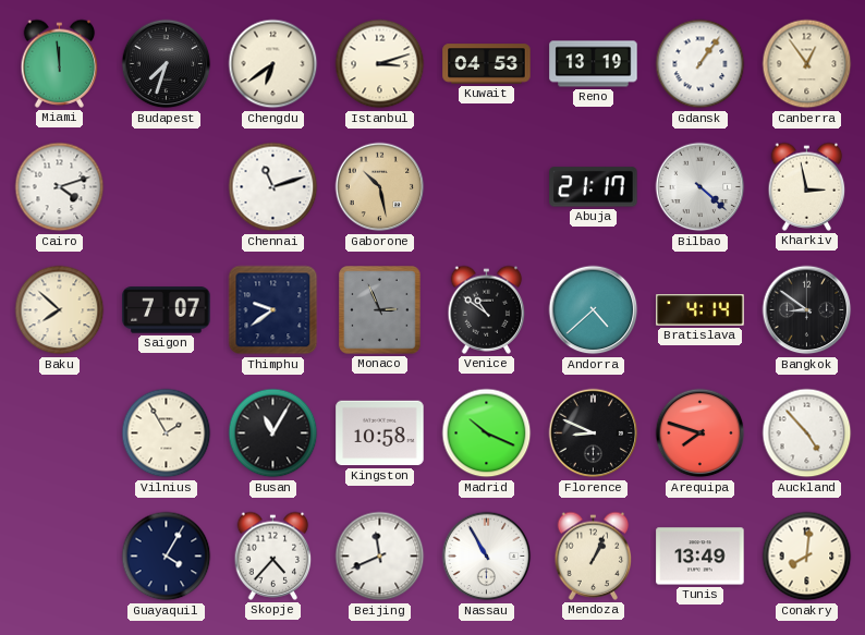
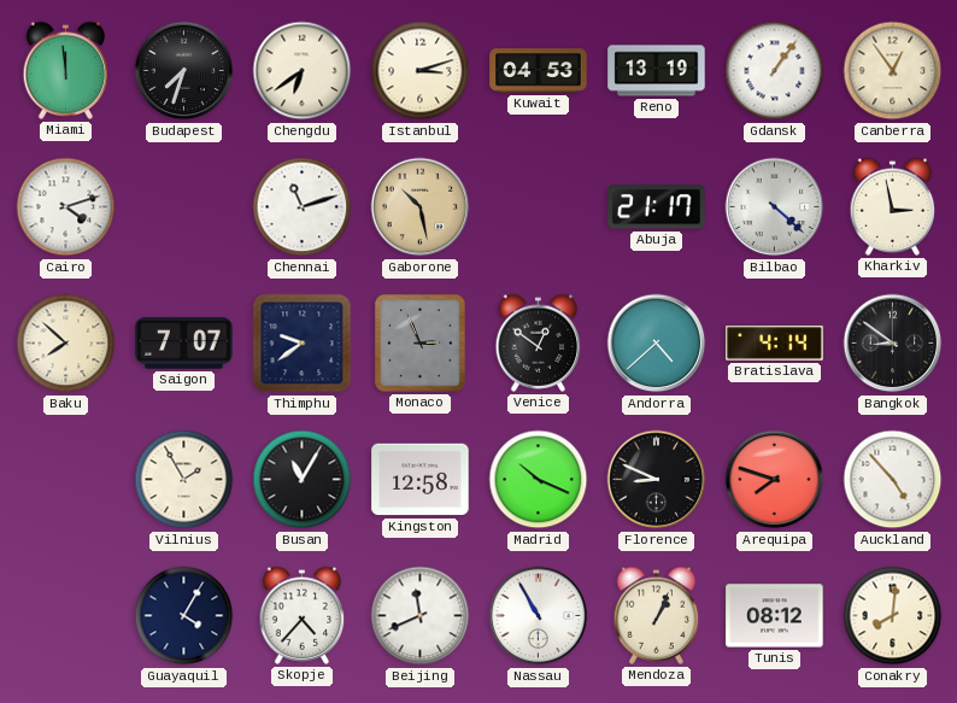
Venice: 10:51 -> 12:51 (539, 342)
Kingston: 10:58 -> 12:58 (421, 480)
Tunis: 13:49 -> 08:12 (775, 616)
